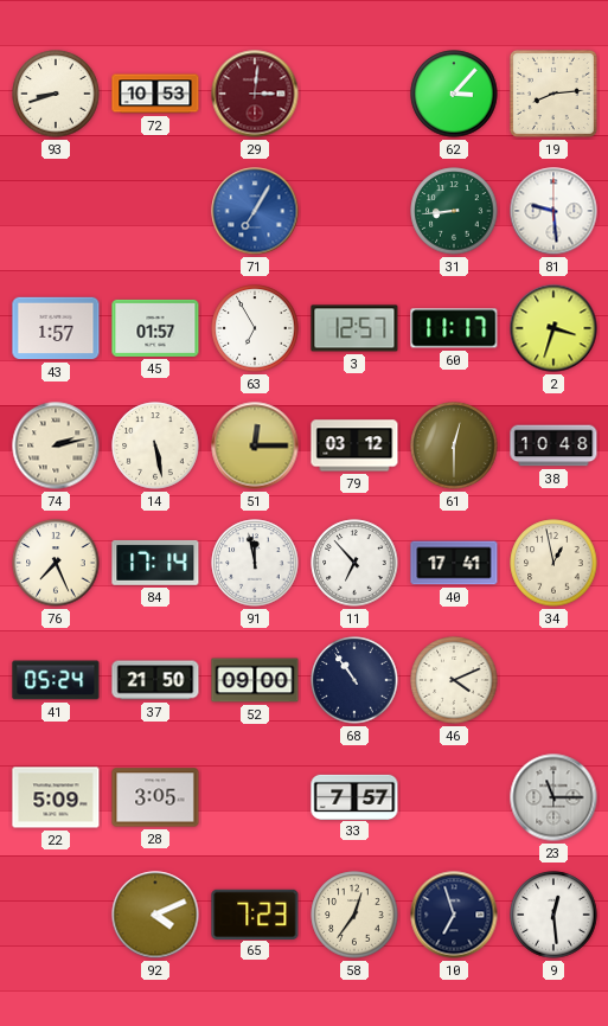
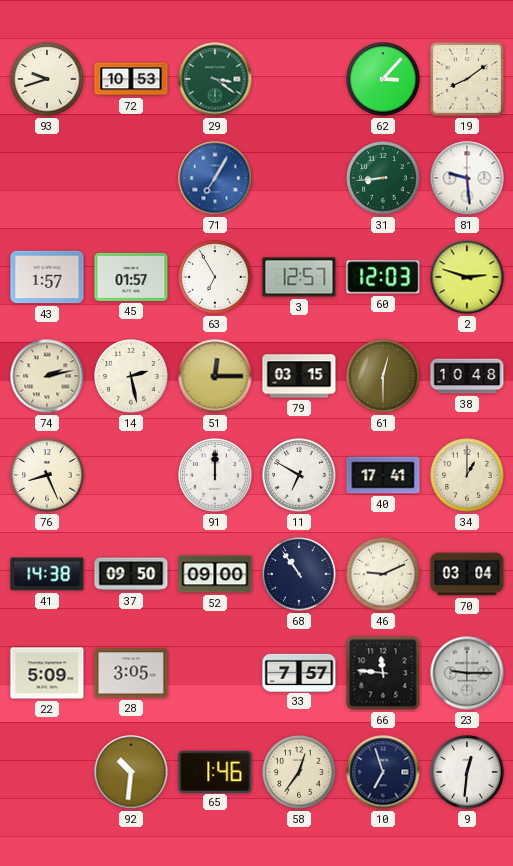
93: 8:42 -> 9:42 (47, 79)
29: 3:01 -> 3:21 (215, 79)
29 dial: burgundy -> green (215, 79)
19: 8:14 -> 8:09 (467, 79)
60: 11:17 -> 12:03 (383, 277)
2: 3:33 -> 2:48 (467, 277)
14: 5:28 -> 2:28 (131, 376)
79: 03:12 -> 03:15 (299, 376)
76: 7:26 -> 8:26 (47, 475)
84: 17:14 -> none (155, 563)
91: 11:58 -> 12:00 (215, 475)
11: 6:53 -> 6:50 (299, 475)
34: 12:58 -> 1:00 (467, 475)
41: 05:24 -> 14:38 (47, 574)
37: 21:50 -> 09:50 (131, 574)
46: 4:11 -> 9:11 (383, 574)
70: none -> 03:04 (467, 574)
66: none -> 11:46 (383, 673)
23: 11:15 -> 9:15 (467, 673)
92: 4:11 -> 10:31 (131, 772)
65: 7:23 -> 1:46 (215, 771)
9: 12:29 -> 12:31 (467, 772)
